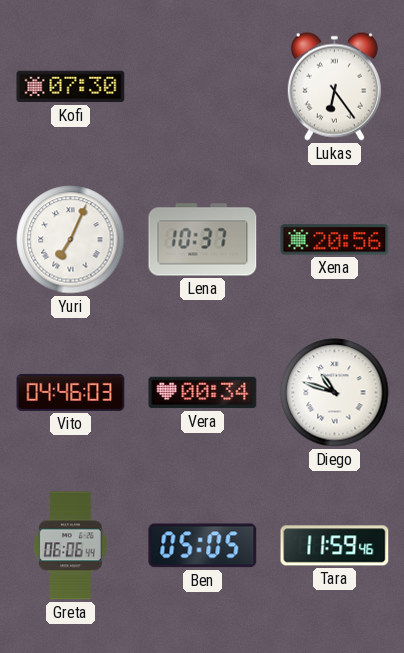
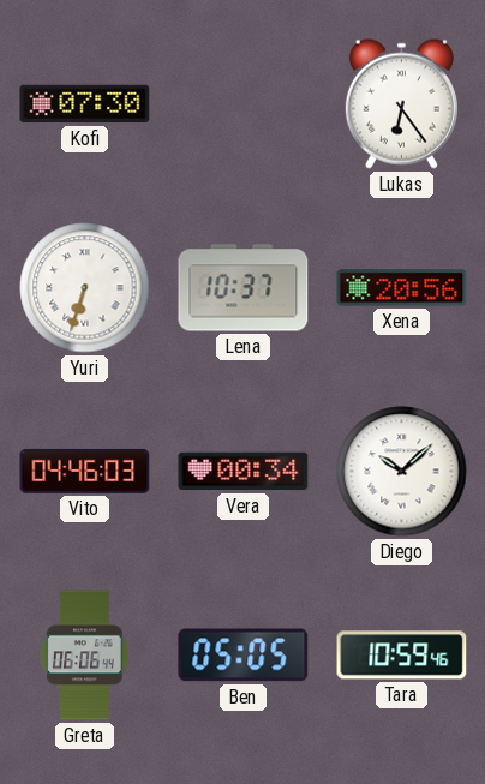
Yuri: 7:04 -> 6:33 (85, 288)
Diego: 10:48 -> 10:08 (402, 472)
Tara: 11:59 -> 10:59 (402, 656)
